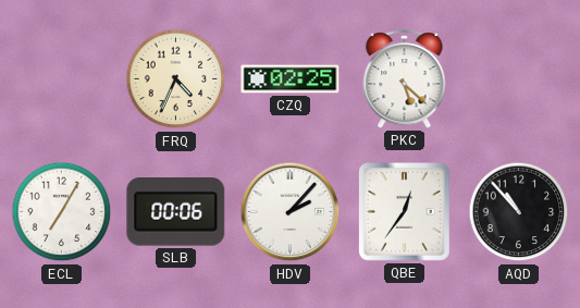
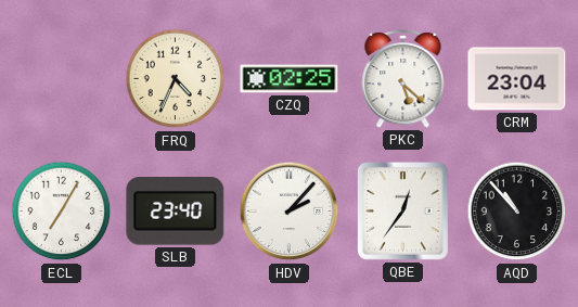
CRM: none -> 23:04 (517, 79)
SLB: 00:06 -> 23:40 (176, 212)
